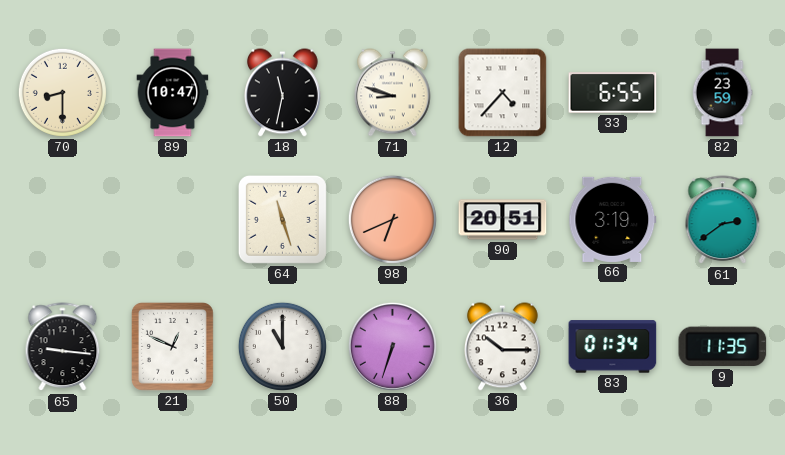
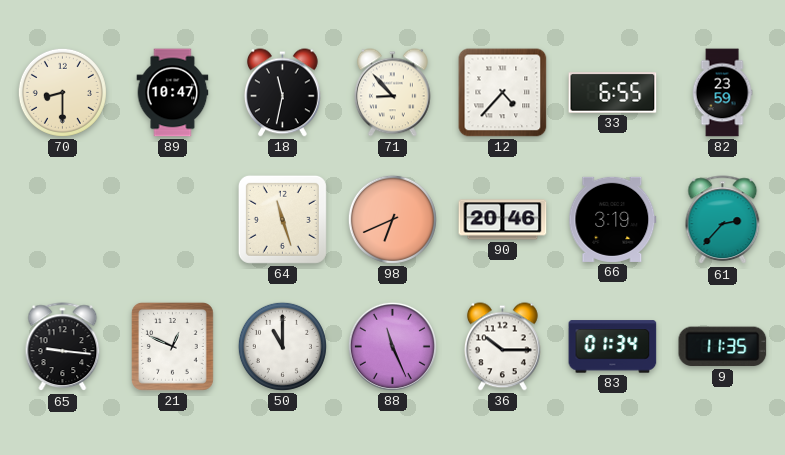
71: 8:48 -> 8:53 (393, 93)
90: 20:51 -> 20:46 (503, 220)
61: 2:39 -> 2:37 (723, 220)
88: 6:33 -> 11:26 (392, 346)
